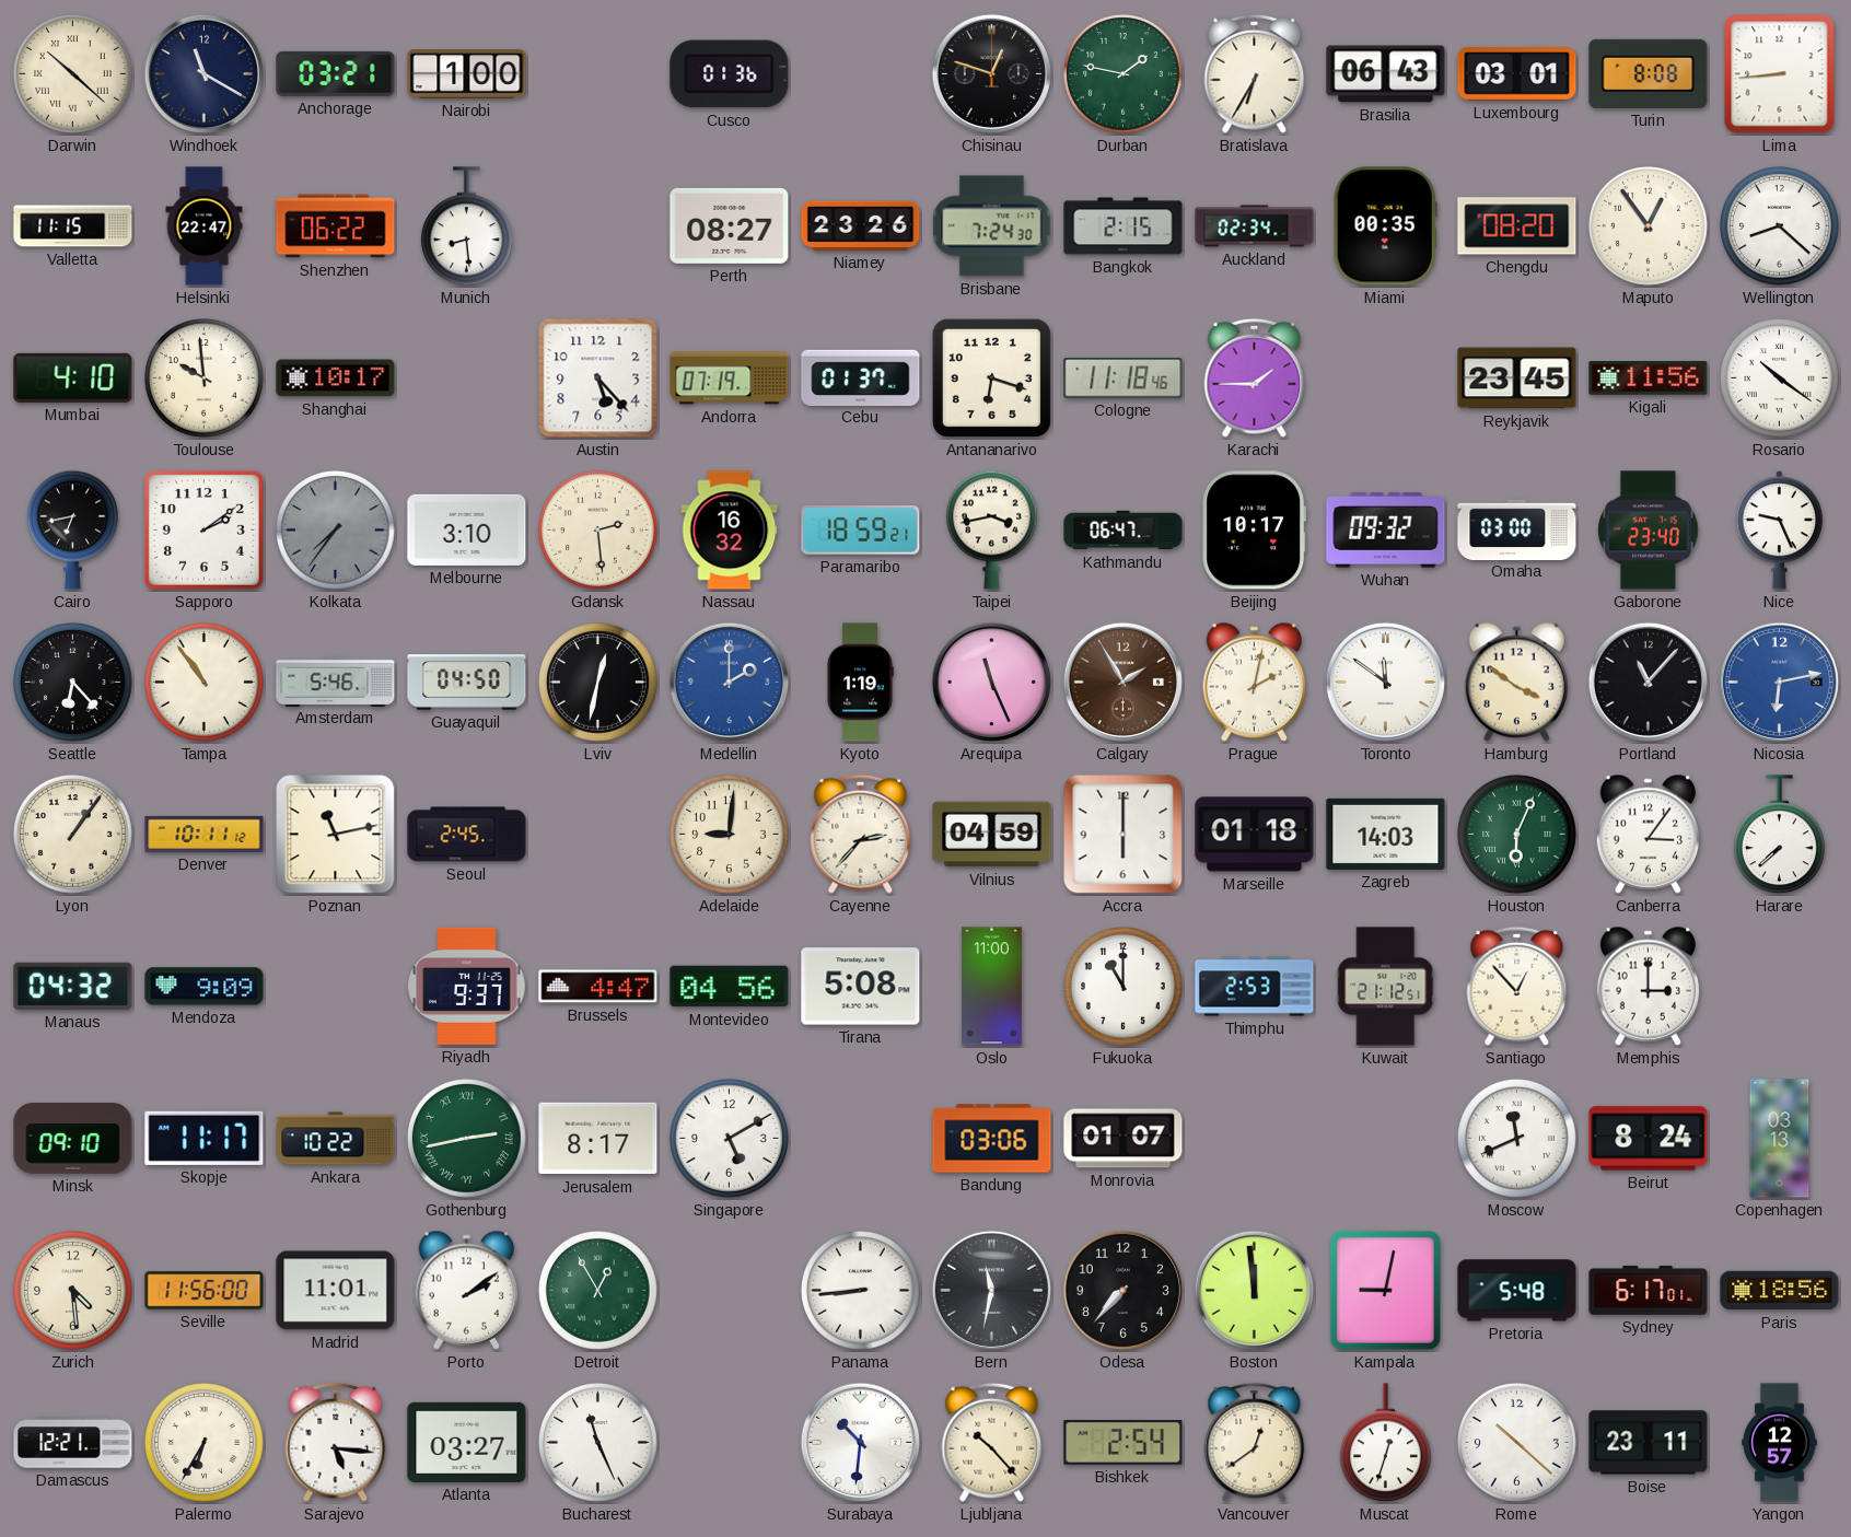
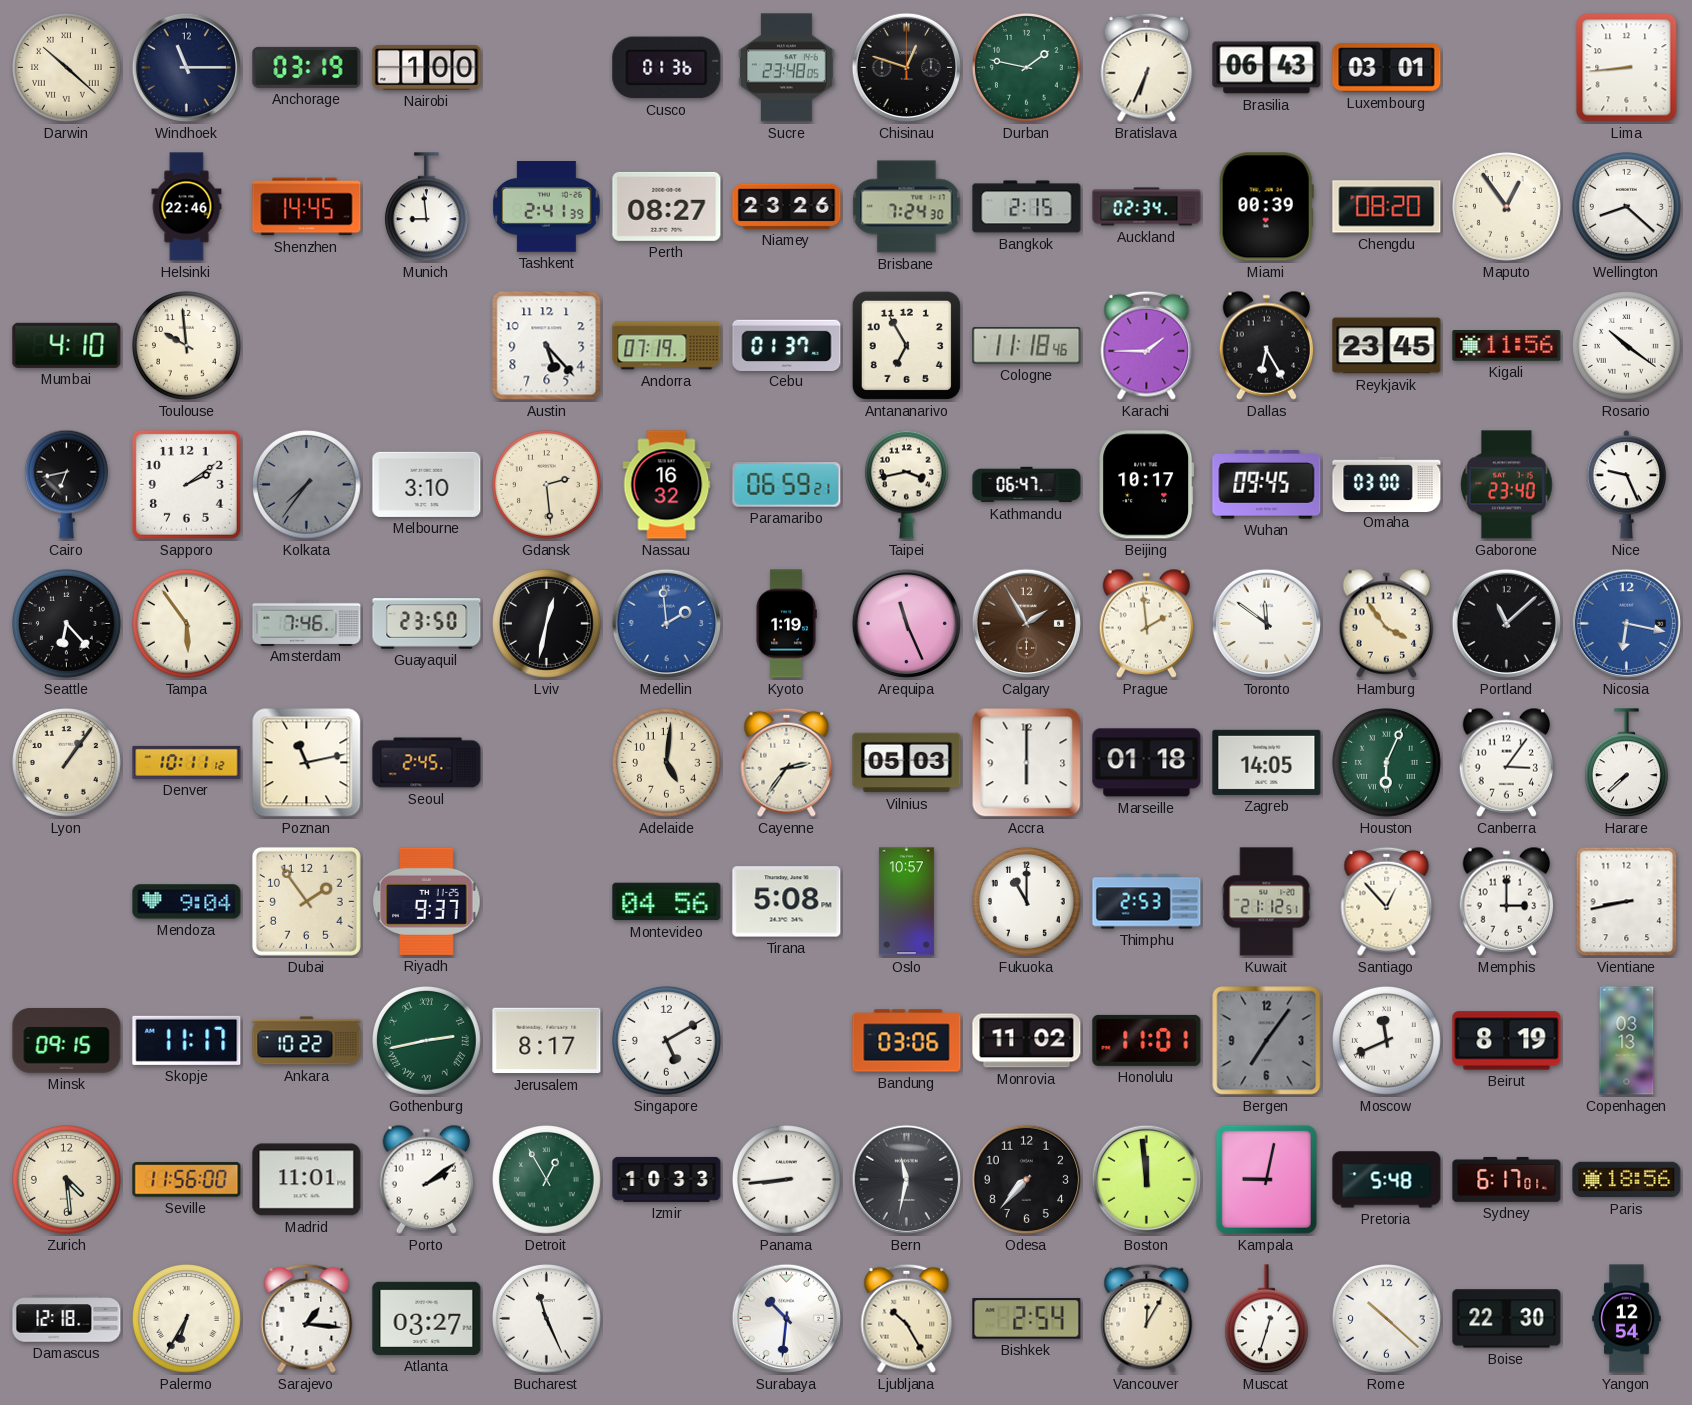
Windhoek: 11:20 -> 11:15 (186, 67)
Anchorage: 03:21 -> 03:19 (307, 67)
Sucre: none -> 23:48 (787, 68)
Bratislava: 6:35 -> 6:34 (1147, 67)
Turin: 8:08 -> none (1649, 73)
Valletta: 11:15 -> none (73, 226)
Helsinki: 22:47 -> 22:46 (187, 207)
Shenzhen: 06:22 -> 14:45 (307, 207)
Munich: 8:29 -> 8:59 (426, 207)
Tashkent: none -> 2:41 (547, 207)
Miami: 00:35 -> 00:39 (1266, 207)
Shanghai: 10:17 -> none (336, 379)
Antananarivo: 6:18 -> 6:55 (906, 345)
Dallas: none -> 6:25 (1267, 345)
Paramaribo: 18:59 -> 06:59 (787, 485)
Wuhan: 09:32 -> 09:45 (1267, 485)
Tampa: 10:54 -> 5:54 (187, 624)
Amsterdam: 5:46 -> 7:46 (307, 623)
Guayaquil: 04:50 -> 23:50 (427, 624)
Medellin: 2:00 -> 1:59 (666, 623)
Prague: 2:02 -> 1:59 (1147, 623)
Hamburg: 3:51 -> 3:54 (1387, 623)
Portland: 11:07 -> 11:08 (1506, 623)
Nicosia: 6:13 -> 6:17 (1626, 623)
Adelaide: 9:01 -> 5:01 (667, 763)
Cayenne: 2:37 -> 2:36 (787, 762)
Vilnius: 04:59 -> 05:03 (907, 763)
Zagreb: 14:03 -> 14:05 (1267, 762)
Manaus: 04:32 -> none (73, 986)
Mendoza: 9:09 -> 9:04 (187, 902)
Dubai: none -> 1:54 (306, 901)
Brussels: 4:47 -> none (598, 987)
Oslo: 11:00 -> 10:57 (907, 902)
Vientiane: none -> 8:43 (1627, 902)
Minsk: 09:10 -> 09:15 (67, 1041)
Monrovia: 01:07 -> 11:02 (1027, 1041)
Honolulu: none -> 11:01 (1147, 1040)
Bergen: none -> 7:06 (1267, 1041)
Beirut: 8:24 -> 8:19 (1507, 1041)
Izmir: none -> 10:33 (667, 1179)
Damascus: 12:21 -> 12:18 (67, 1319)
Sarajevo: 5:16 -> 1:16 (307, 1318)
Ljubljana: 10:23 -> 10:25 (907, 1318)
Vancouver: 12:39 -> 12:05 (1147, 1318)
Boise: 23:11 -> 22:30 (1507, 1319)
Yangon: 12:57 -> 12:54 (1627, 1319)
